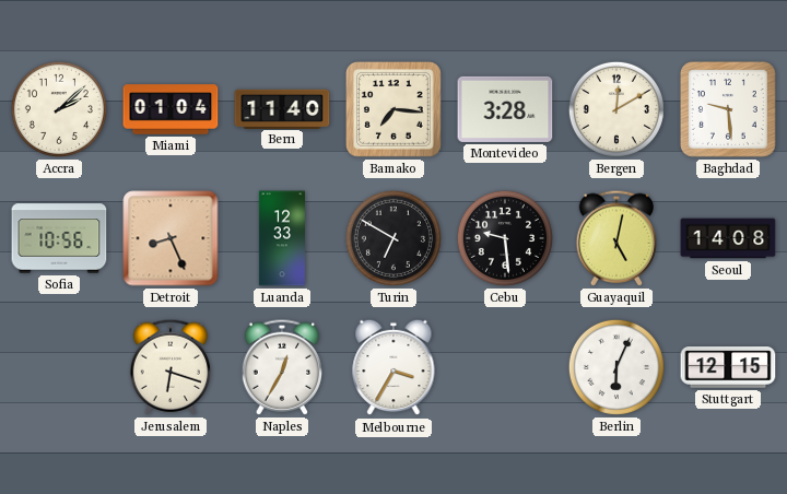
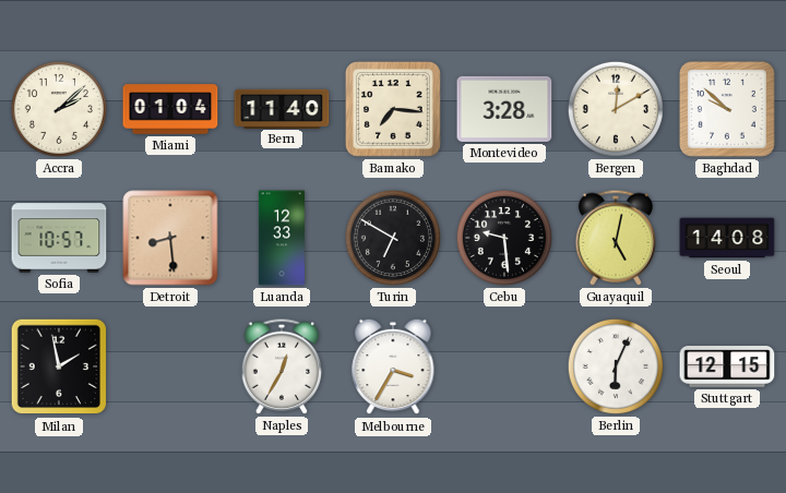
Baghdad: 9:29 -> 9:52 (727, 109)
Sofia: 10:56 -> 10:57 (59, 238)
Detroit: 8:26 -> 8:29 (170, 238)
Milan: none -> 1:58 (59, 366)
Jerusalem: 6:18 -> none (171, 367)
